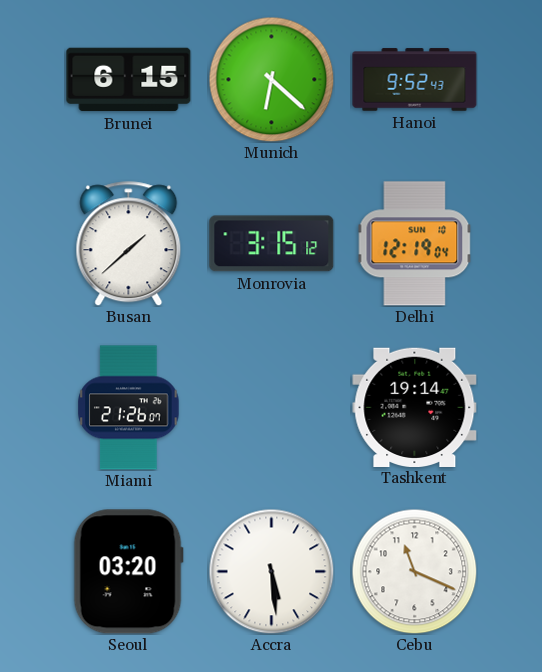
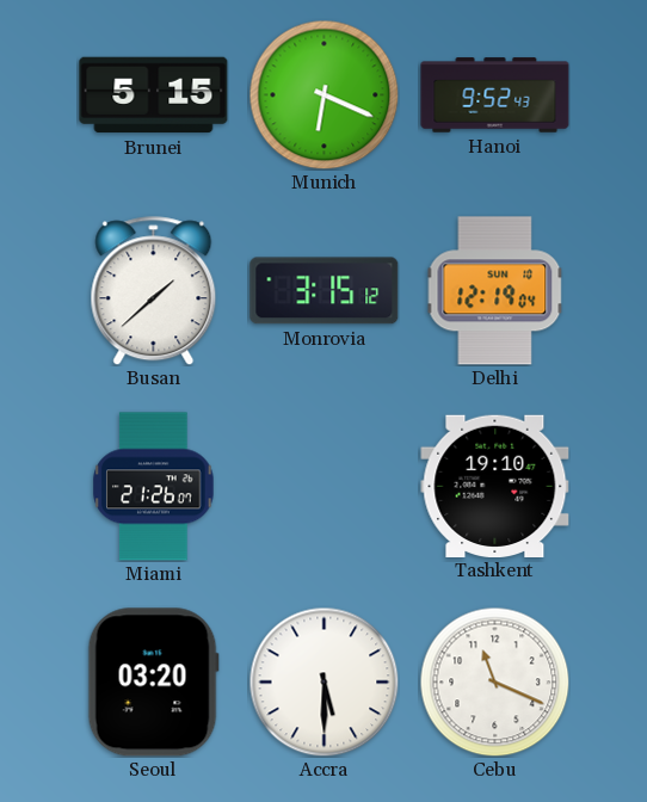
Brunei: 6:15 -> 5:15 (154, 95)
Munich: 6:22 -> 6:19 (323, 94)
Tashkent: 19:14 -> 19:10 (495, 486)
Accra: 5:29 -> 5:30 (323, 681)
